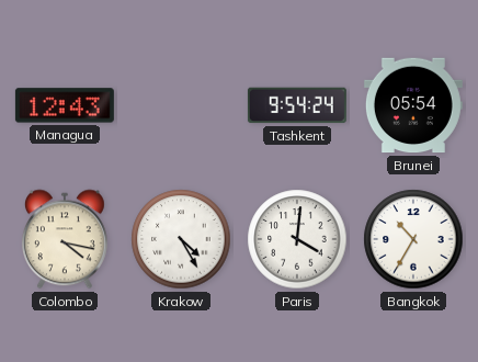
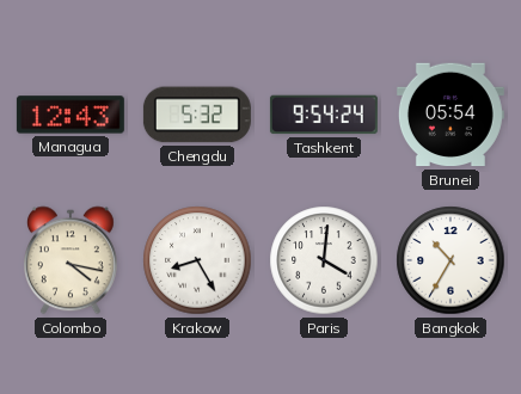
Chengdu: none -> 5:32 (197, 115)
Krakow: 4:25 -> 8:25 (197, 260)
